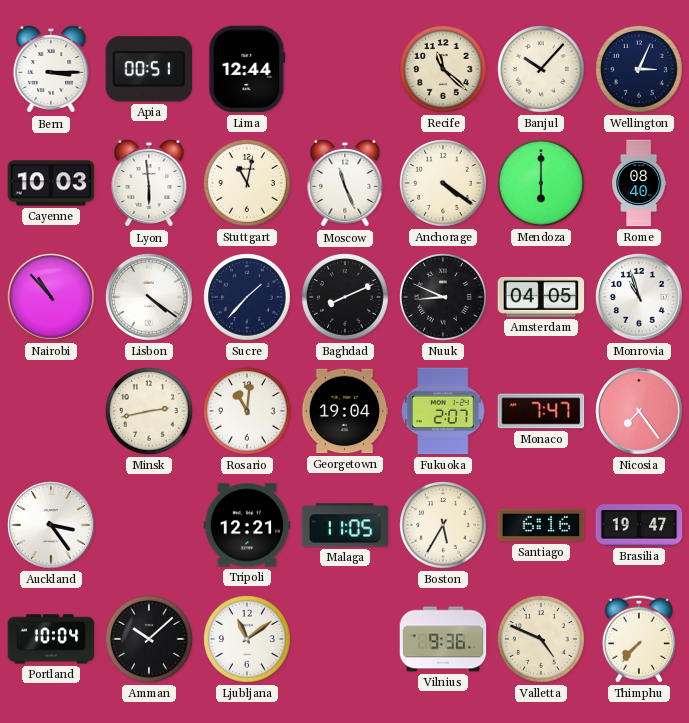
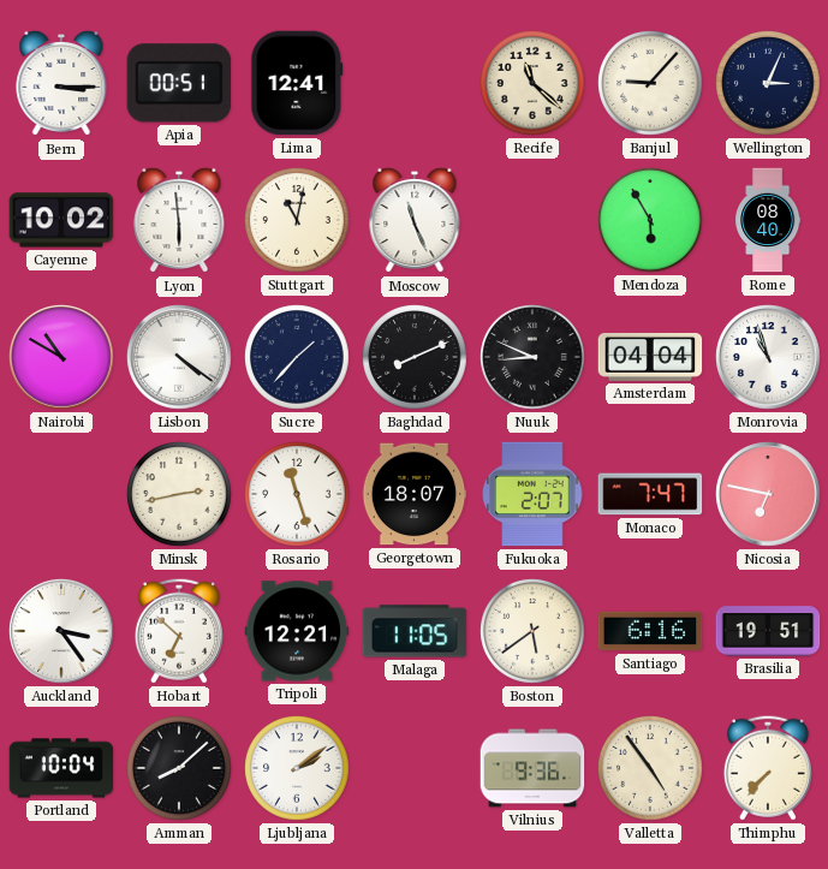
Lima: 12:44 -> 12:41 (297, 83)
Banjul: 10:07 -> 9:07 (650, 83)
Cayenne: 10:03 -> 10:02 (61, 220)
Anchorage: 4:21 -> none (443, 183)
Mendoza: 6:00 -> 5:55 (650, 220)
Nairobi: 10:53 -> 10:50 (61, 357)
Amsterdam: 04:05 -> 04:04 (650, 357)
Rosario: 11:01 -> 11:27 (297, 494)
Georgetown: 19:04 -> 18:07 (415, 494)
Nicosia: 7:24 -> 6:47 (768, 494)
Hobart: none -> 6:52 (179, 631)
Boston: 5:35 -> 5:39 (532, 631)
Brasilia: 19:47 -> 19:51 (768, 631)
Amman: 10:08 -> 8:08 (179, 768)
Ljubljana: 11:09 -> 2:09 (297, 768)
Valletta: 4:49 -> 4:54 (650, 768)
